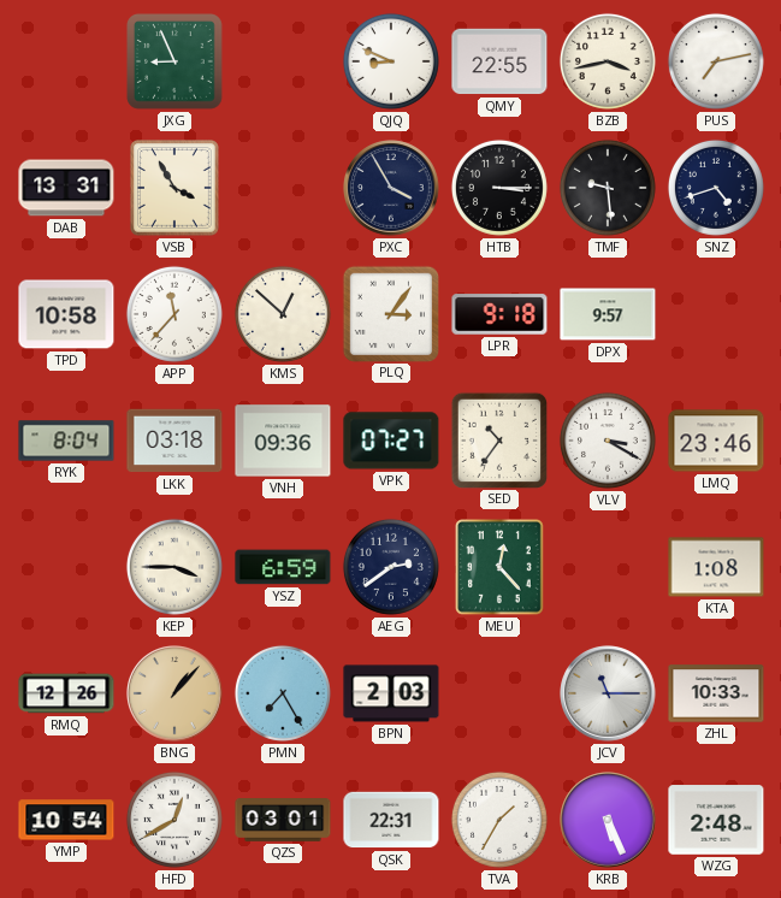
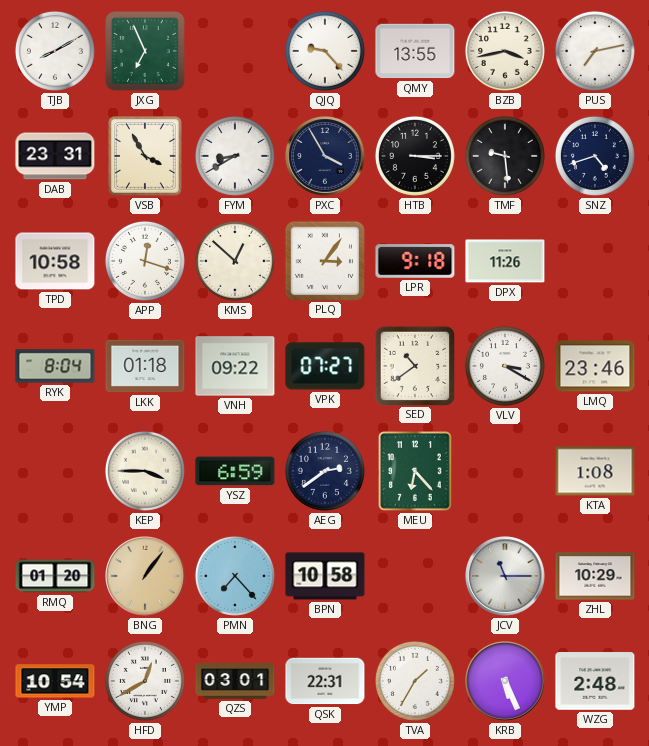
TJB: none -> 8:10 (55, 51)
JXG: 8:56 -> 6:56 (146, 52)
QJQ: 8:49 -> 9:23 (325, 51)
QMY: 22:55 -> 13:55 (415, 51)
DAB: 13:31 -> 23:31 (55, 156)
FYM: none -> 8:40 (235, 156)
APP: 11:37 -> 12:18 (145, 261)
DPX: 9:57 -> 11:26 (505, 261)
LKK: 03:18 -> 01:18 (145, 366)
VNH: 09:36 -> 09:22 (235, 366)
SED: 10:36 -> 10:39 (414, 365)
MEU: 12:23 -> 6:23 (416, 472)
RMQ: 12:26 -> 01:20 (55, 576)
BNG: 1:07 -> 1:06 (145, 576)
PMN: 7:25 -> 7:23 (235, 576)
BPN: 2:03 -> 10:58 (325, 576)
ZHL: 10:33 -> 10:29 (595, 576)
